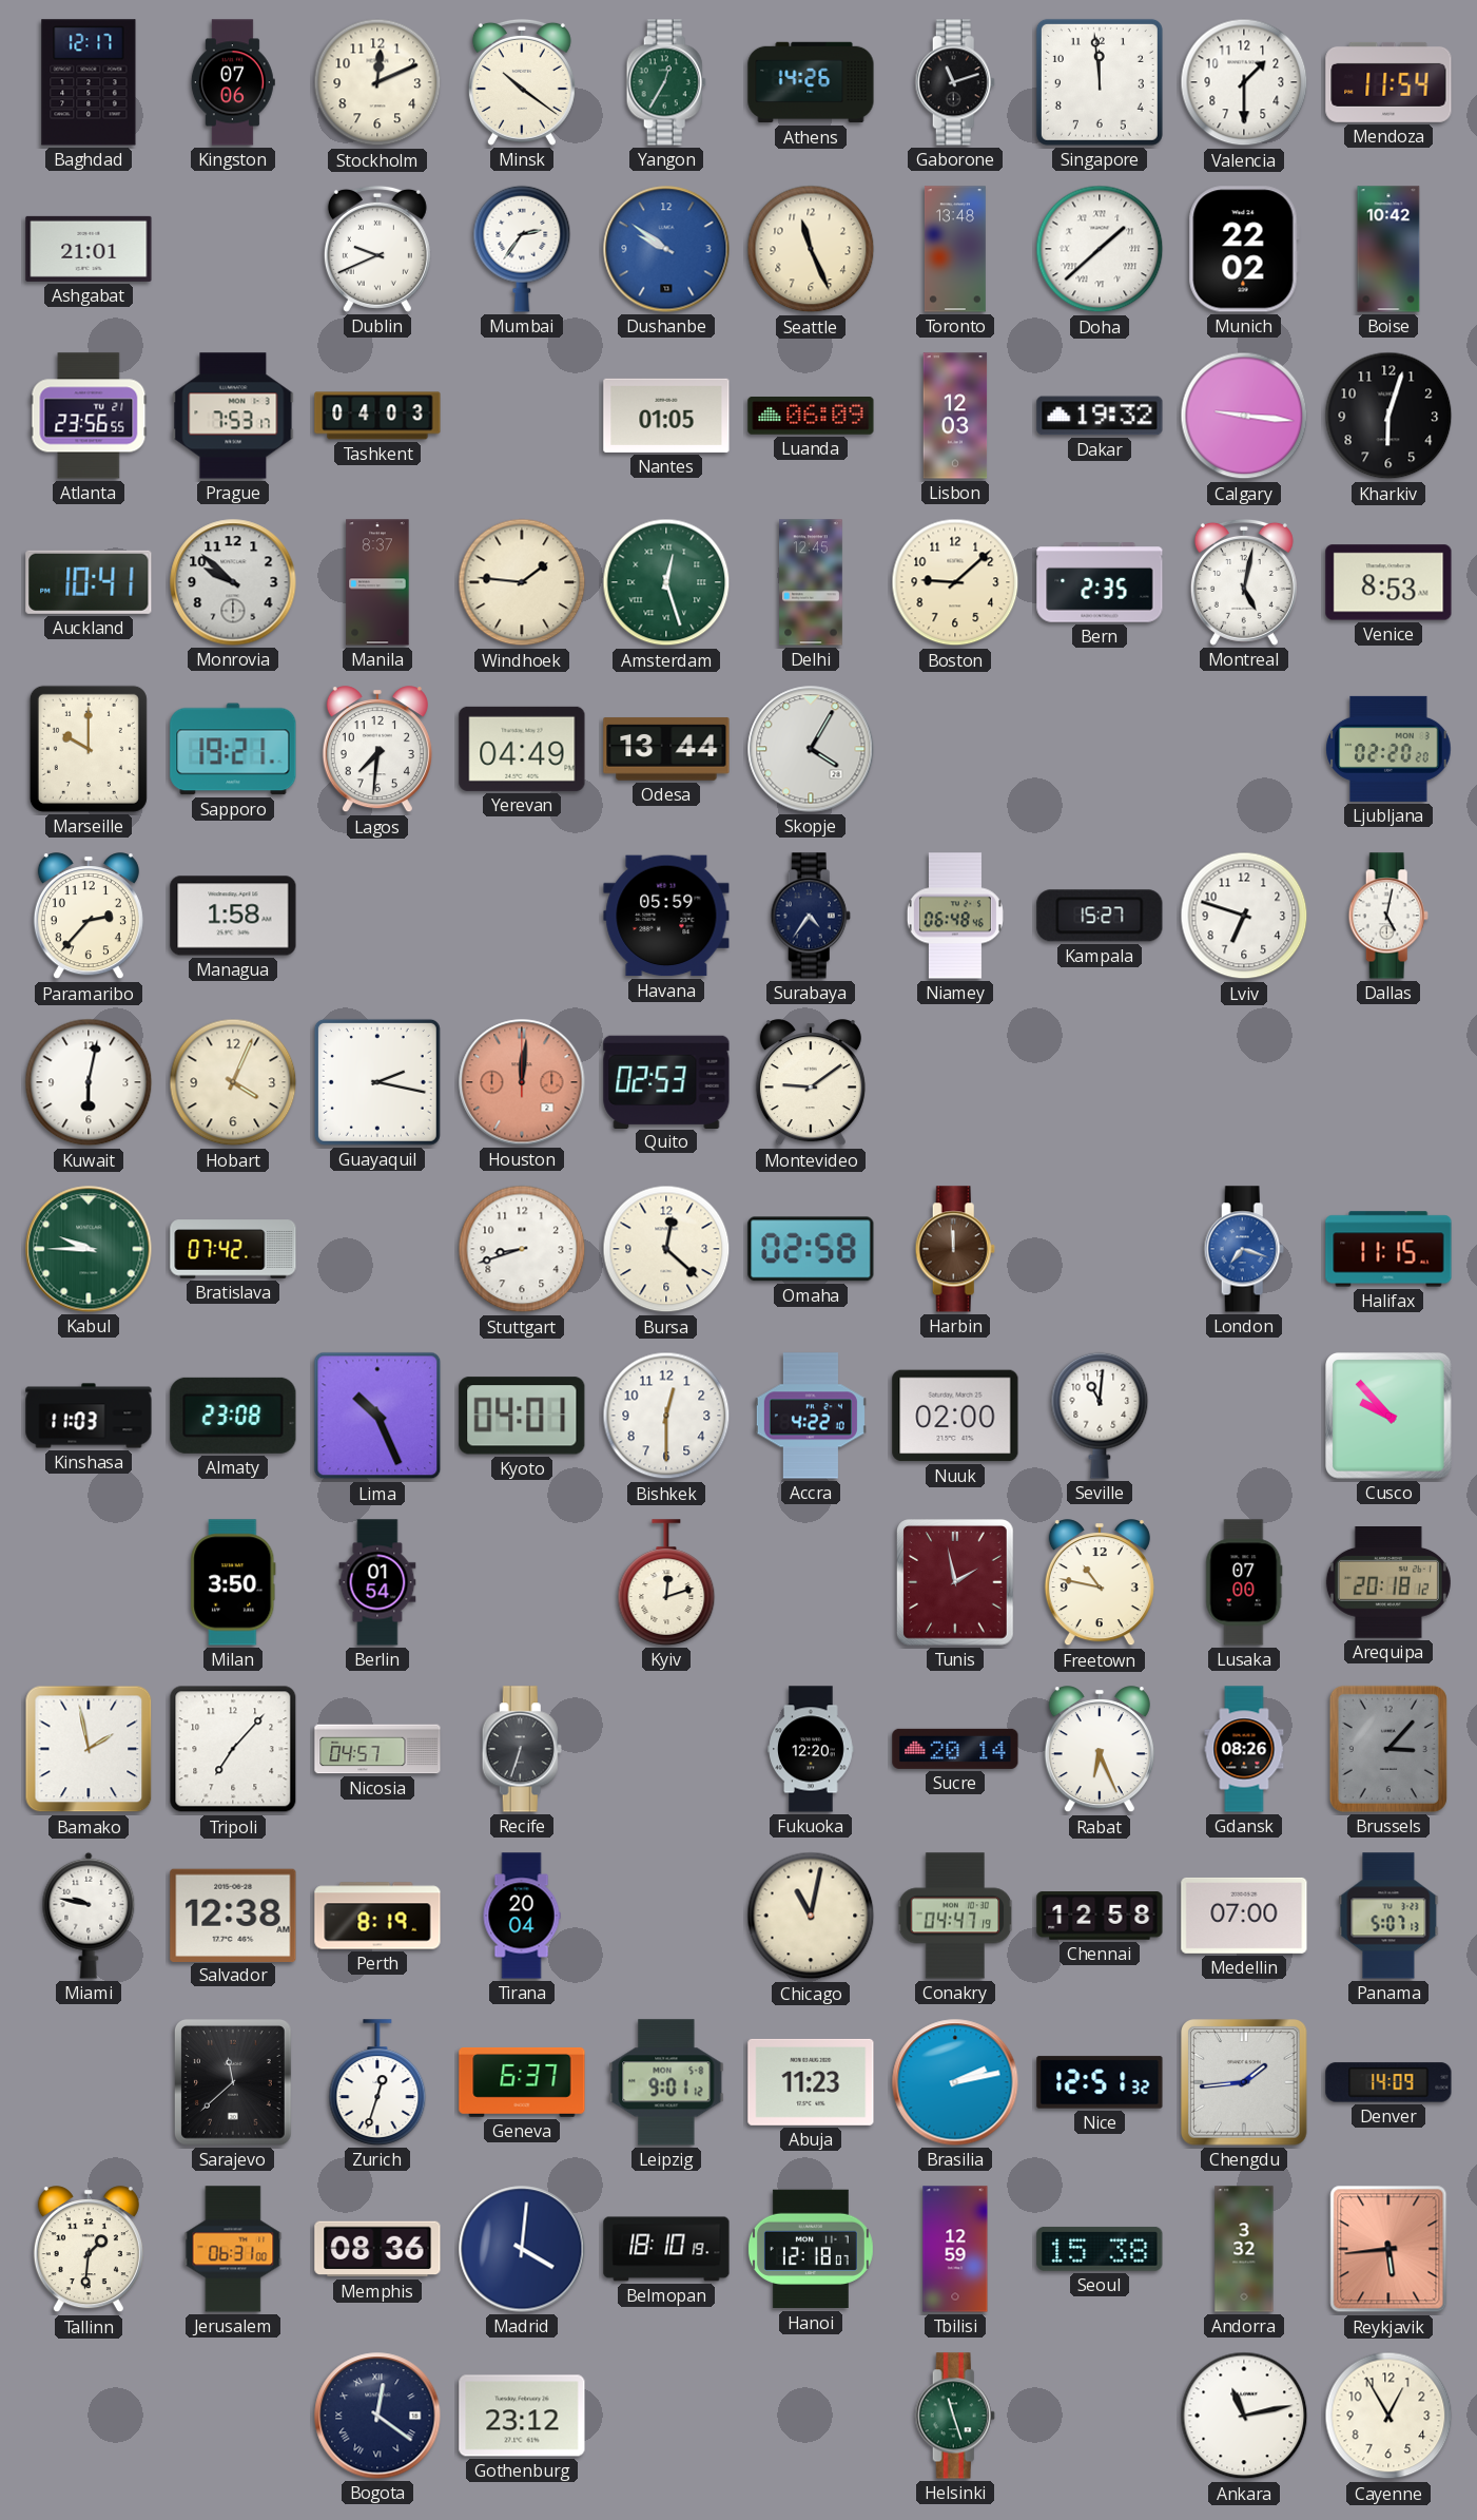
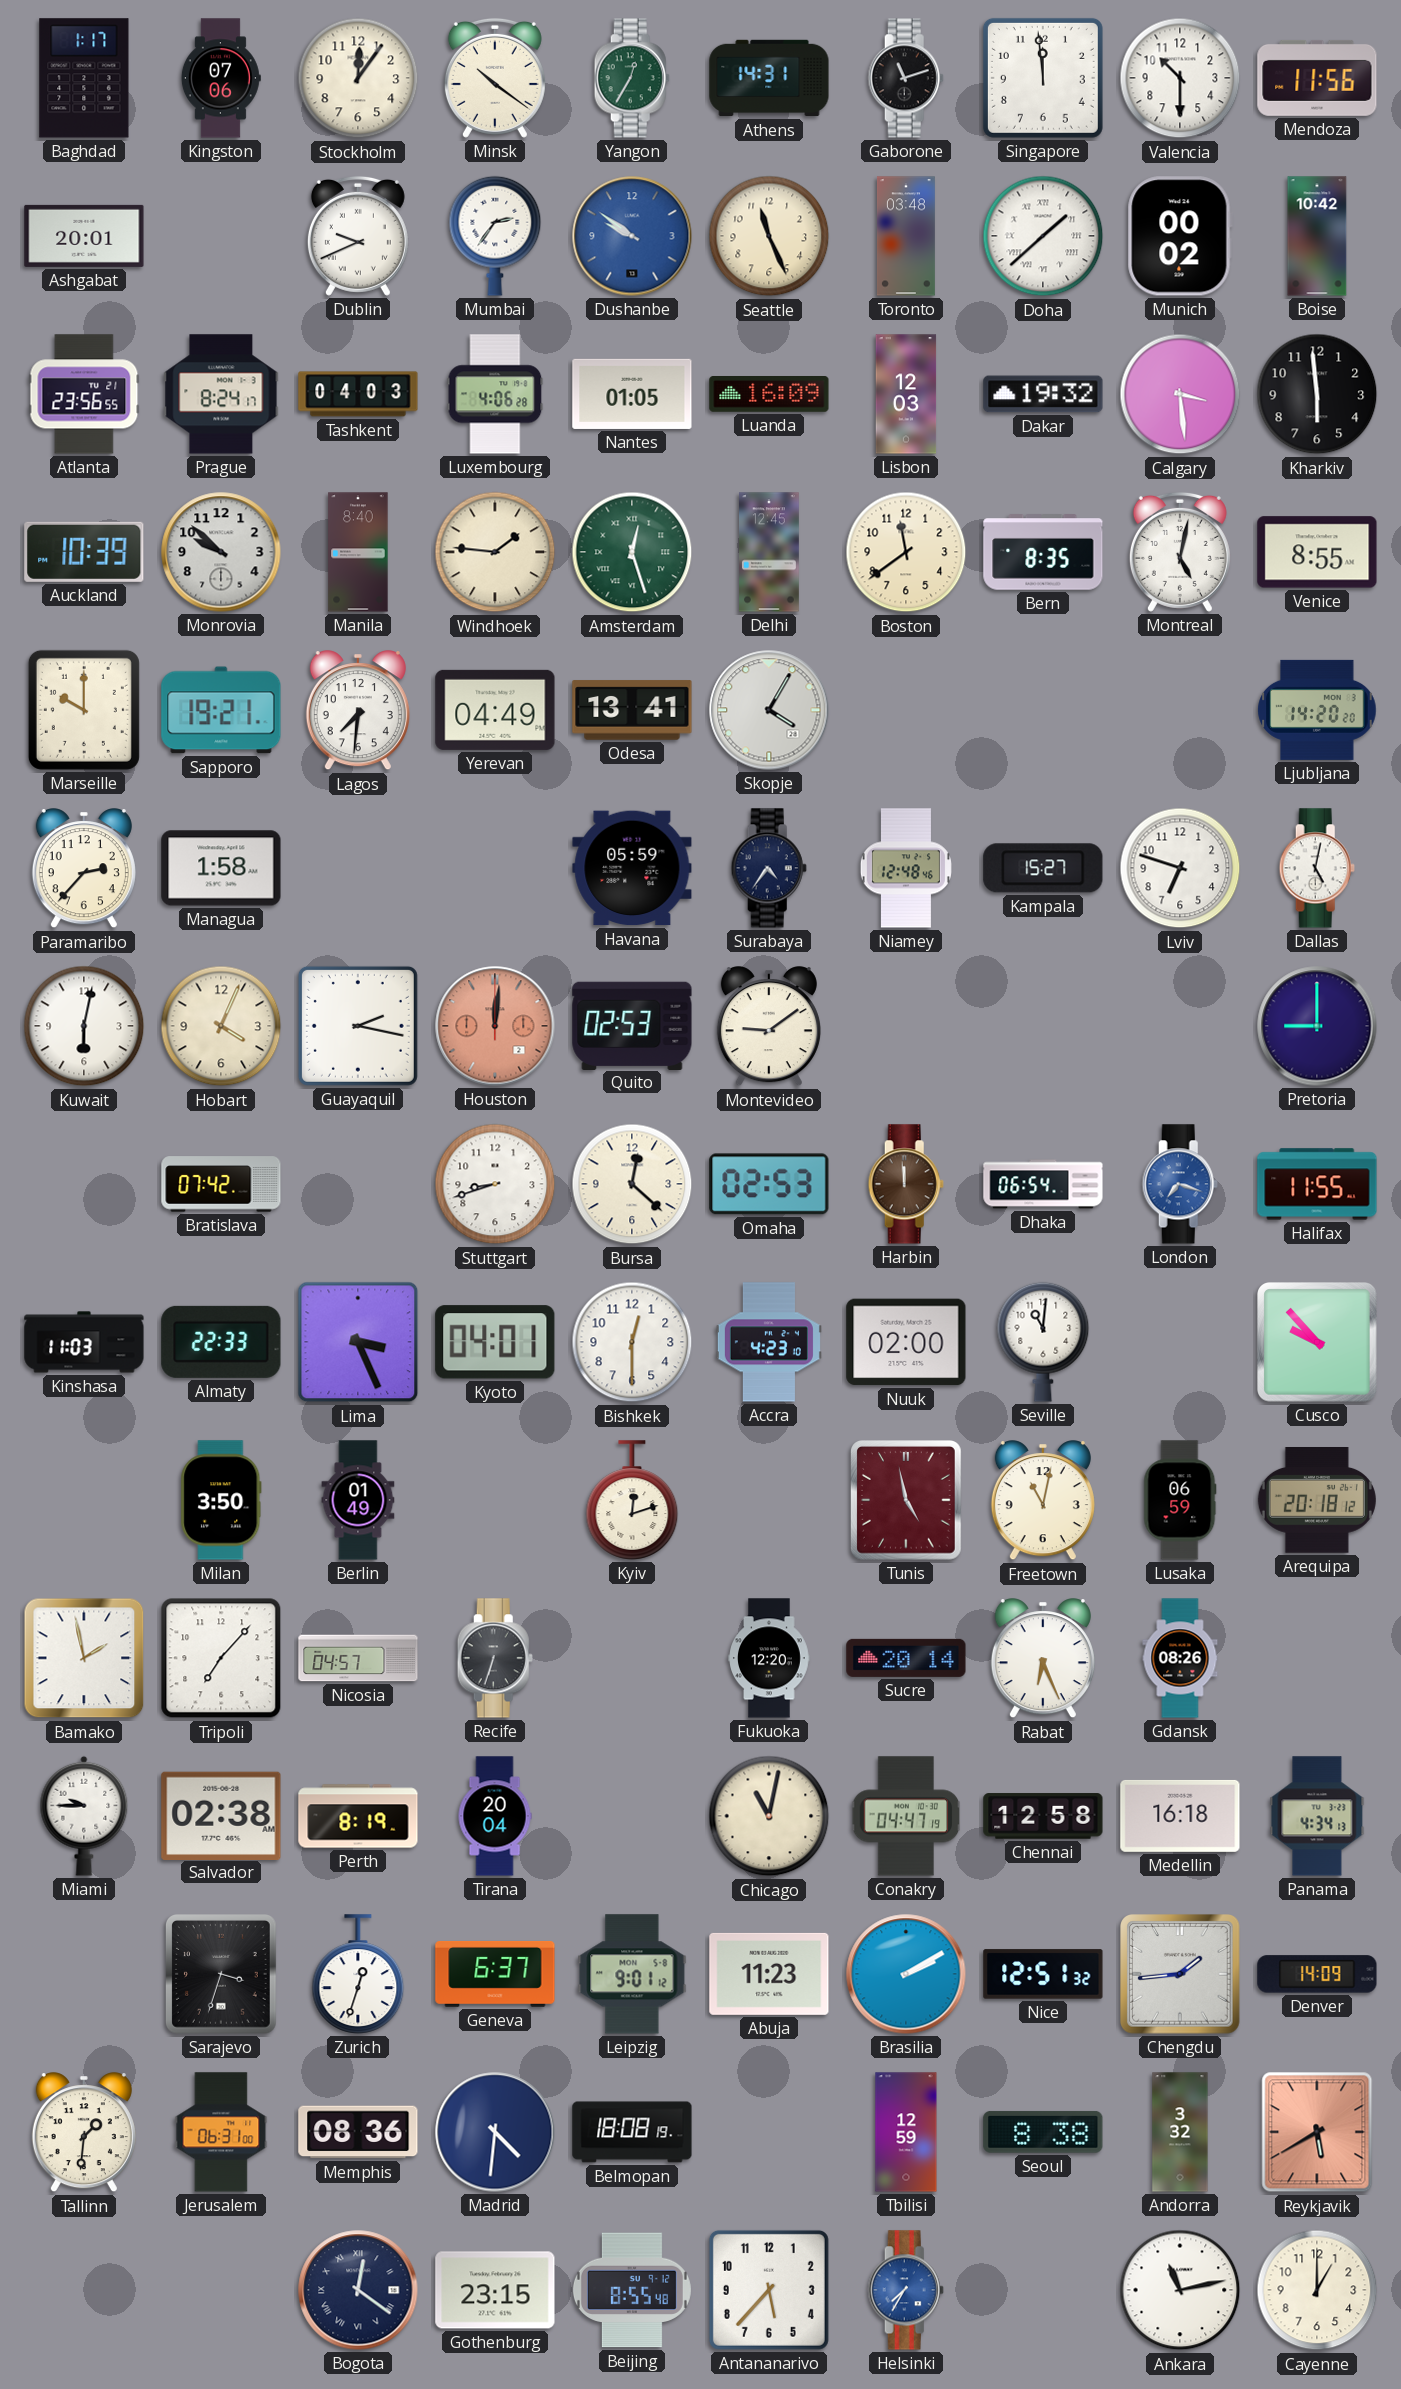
Baghdad: 12:17 -> 1:17 (84, 78)
Stockholm: 12:11 -> 12:06 (358, 78)
Athens: 14:26 -> 14:31 (769, 78)
Valencia: 1:30 -> 10:30 (1180, 78)
Mendoza: 11:54 -> 11:56 (1317, 78)
Ashgabat: 21:01 -> 20:01 (84, 236)
Toronto: 13:48 -> 03:48 (906, 236)
Munich: 22:02 -> 00:02 (1180, 236)
Prague: 7:53 -> 8:24 (221, 394)
Luxembourg: none -> 4:06 (495, 394)
Luanda: 06:09 -> 16:09 (769, 395)
Calgary: 9:16 -> 3:29 (1180, 394)
Kharkiv: 6:03 -> 5:59 (1317, 394)
Auckland: 10:41 -> 10:39 (84, 552)
Manila: 8:37 -> 8:40 (358, 552)
Boston: 9:08 -> 11:39 (906, 552)
Bern: 2:35 -> 8:35 (1043, 552)
Venice: 8:53 -> 8:55 (1317, 552)
Odesa: 13:44 -> 13:41 (632, 710)
Ljubljana: 02:20 -> 14:20 (1317, 710)
Niamey: 06:48 -> 12:48 (906, 868)
Pretoria: none -> 9:00 (1317, 1026)
Kabul: 9:45 -> none (89, 1249)
Omaha: 02:58 -> 02:53 (769, 1184)
Dhaka: none -> 06:54 (1043, 1184)
Halifax: 11:15 -> 11:55 (1317, 1184)
Almaty: 23:08 -> 22:33 (221, 1342)
Lima: 10:26 -> 3:26 (358, 1342)
Accra: 4:22 -> 4:23 (769, 1342)
Berlin: 01:54 -> 01:49 (358, 1500)
Tunis: 1:58 -> 4:58 (907, 1501)
Freetown: 10:47 -> 11:02 (1043, 1501)
Lusaka: 07:00 -> 06:59 (1180, 1500)
Brussels: 3:07 -> none (1388, 1749)
Miami: 9:47 -> 9:45 (84, 1816)
Salvador: 12:38 -> 02:38 (221, 1815)
Medellin: 07:00 -> 16:18 (1180, 1816)
Panama: 5:07 -> 4:34 (1317, 1816)
Sarajevo: 11:38 -> 3:33 (222, 1975)
Brasilia: 2:13 -> 2:10 (906, 1974)
Madrid: 4:01 -> 4:31 (495, 2132)
Belmopan: 18:10 -> 18:08 (632, 2132)
Hanoi: 12:18 -> none (811, 2249)
Seoul: 15:38 -> 8:38 (1043, 2132)
Reykjavik: 5:44 -> 5:40 (1317, 2132)
Gothenburg: 23:12 -> 23:15 (495, 2290)
Beijing: none -> 8:55 (632, 2290)
Antananarivo: none -> 5:37 (769, 2290)
Helsinki: 11:27 -> 7:35 (906, 2290)
Helsinki dial: green -> blue (906, 2290)
Cayenne: 12:55 -> 1:00 (1317, 2290)
